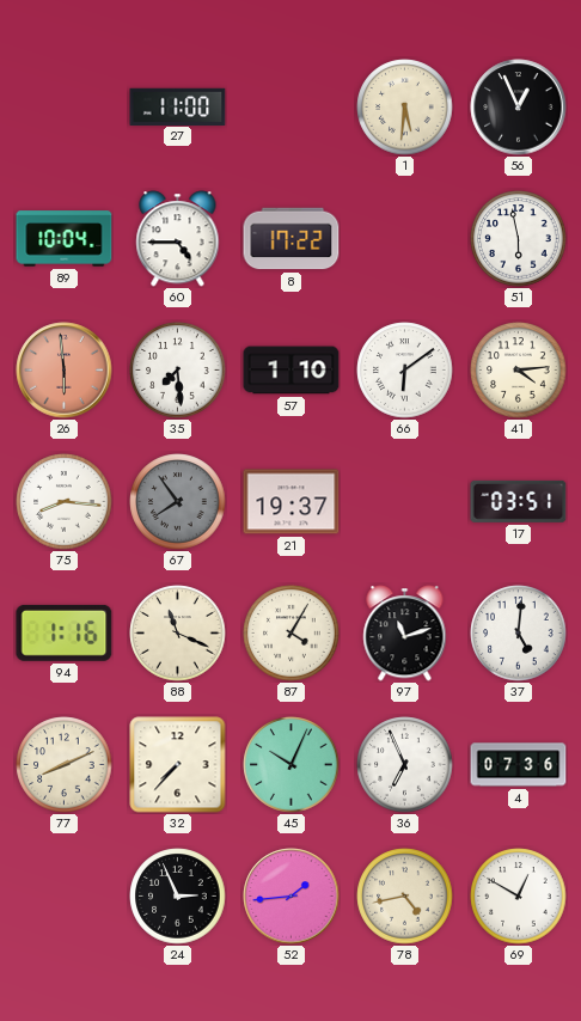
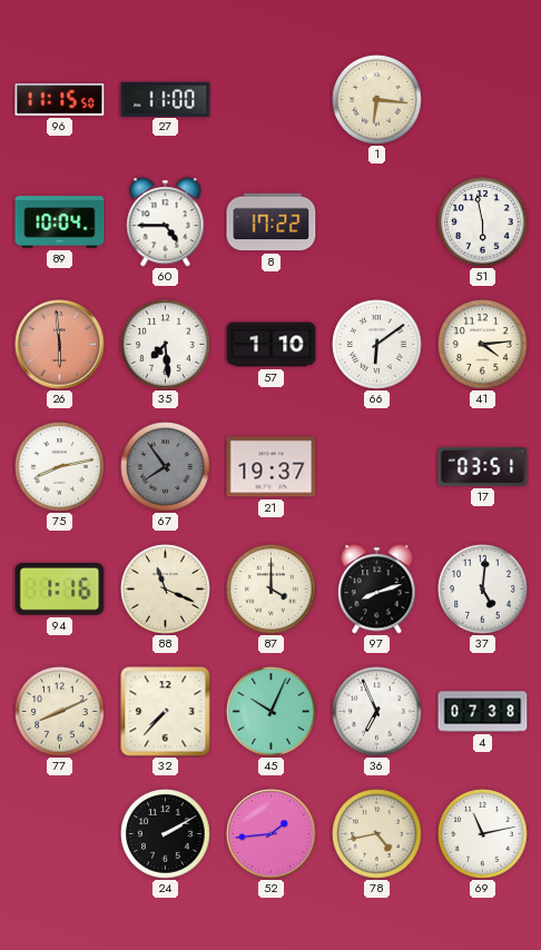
96: none -> 11:15 (60, 100)
1: 5:31 -> 6:16 (377, 100)
56: 12:56 -> none (519, 108)
75: 8:16 -> 8:13 (60, 467)
87: 4:05 -> 4:00 (272, 590)
97: 11:12 -> 8:12 (377, 590)
4: 07:36 -> 07:38 (483, 712)
24: 2:56 -> 2:10 (166, 834)
69: 12:50 -> 11:13 (483, 834)
